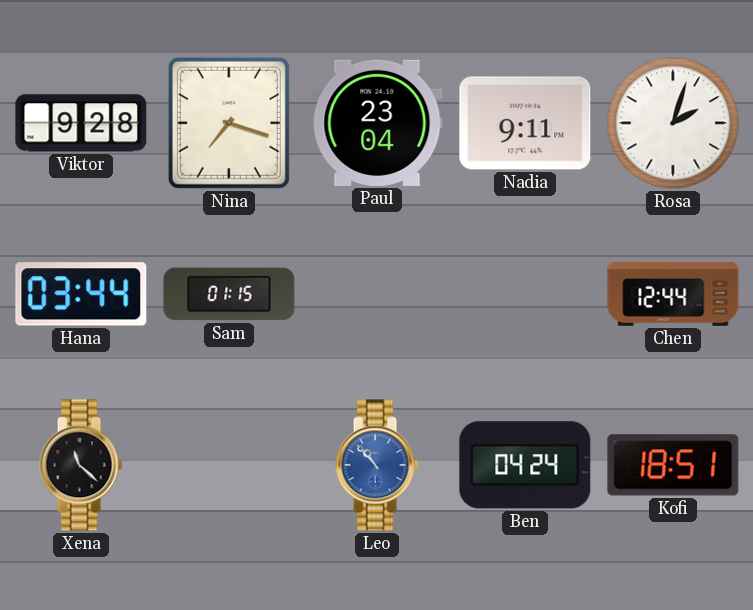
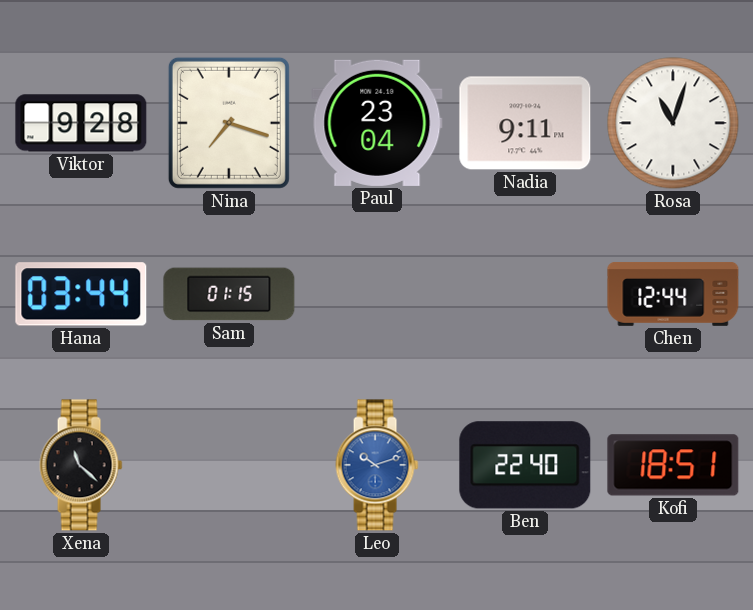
Rosa: 2:03 -> 11:03 (673, 123)
Leo: 10:53 -> 10:12 (377, 465)
Ben: 04:24 -> 22:40 (525, 465)
